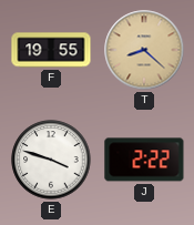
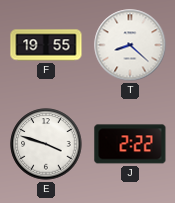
T dial: champagne -> white (130, 45)
